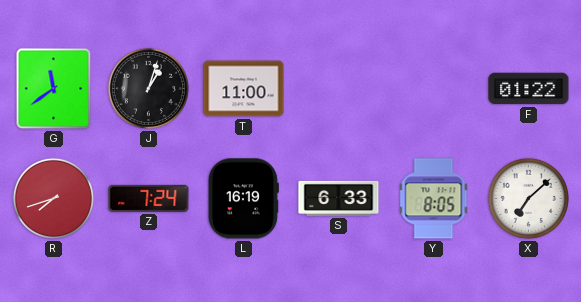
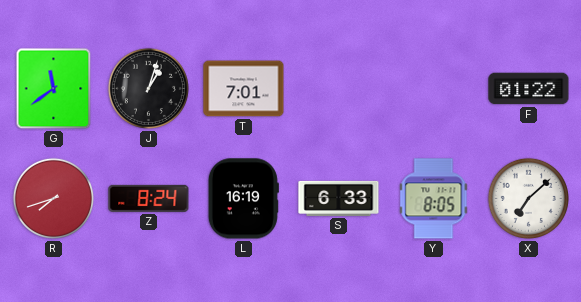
T: 11:00 -> 7:01 (244, 89)
Z: 7:24 -> 8:24 (149, 198)
